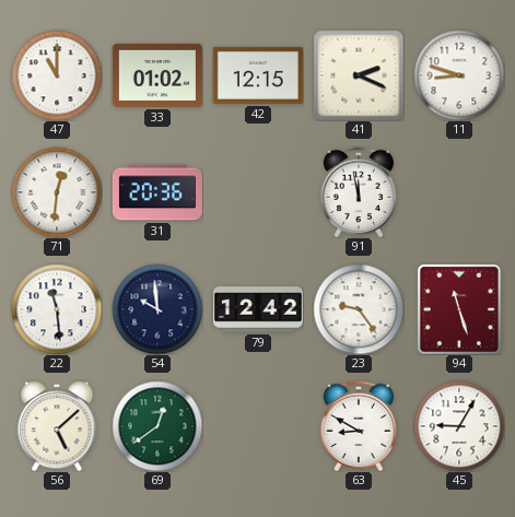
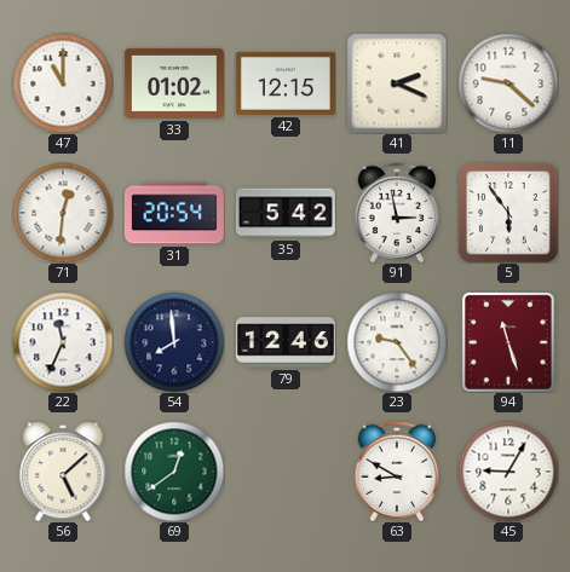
11: 8:48 -> 9:22 (508, 83)
31: 20:36 -> 20:54 (174, 213)
35: none -> 5:42 (286, 213)
91: 11:58 -> 2:58 (397, 213)
5: none -> 5:54 (508, 213)
22: 11:29 -> 11:34 (63, 342)
54: 9:59 -> 7:59 (174, 342)
79: 12:42 -> 12:46 (286, 342)
